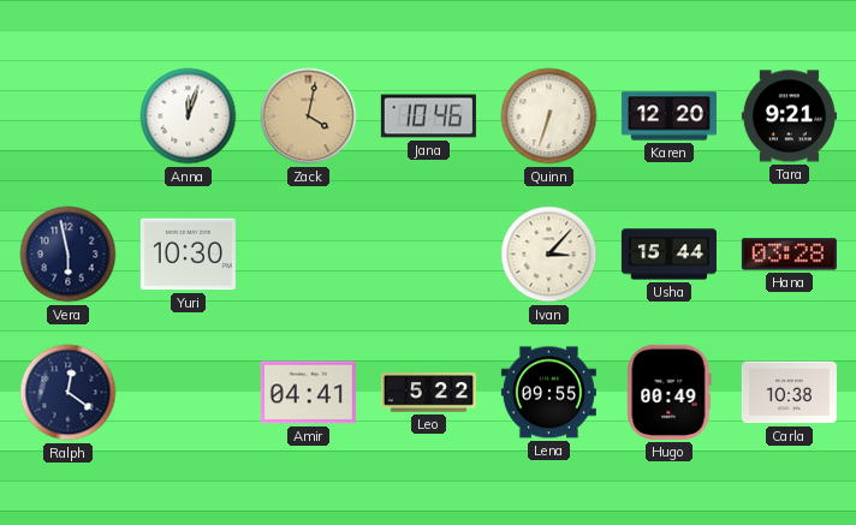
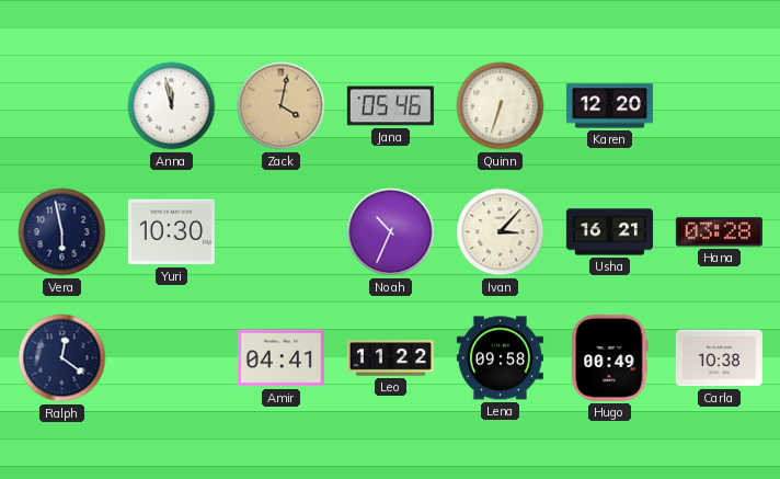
Anna: 12:03 -> 11:58 (172, 106)
Jana: 10:46 -> 05:46 (390, 106)
Tara: 9:21 -> none (789, 117)
Noah: none -> 10:34 (391, 232)
Usha: 15:44 -> 16:21 (609, 232)
Leo: 5:22 -> 11:22 (390, 358)
Lena: 09:55 -> 09:58 (500, 358)
